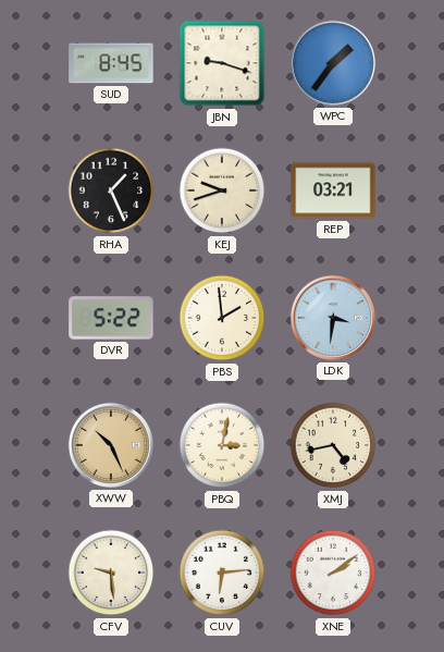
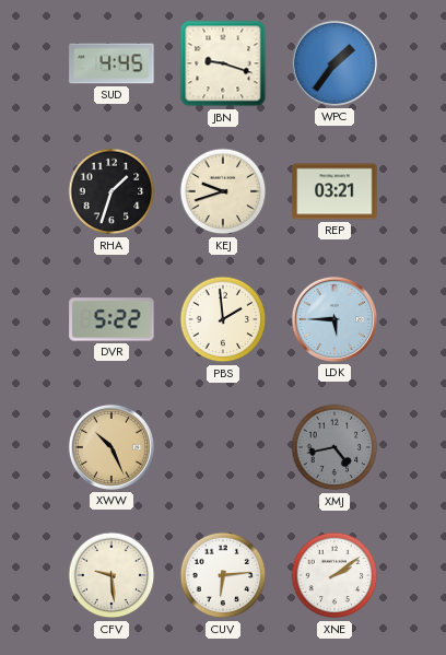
SUD: 8:45 -> 4:45 (111, 63)
RHA: 1:26 -> 1:33 (111, 191)
LDK: 3:31 -> 5:45 (334, 319)
PBQ: 3:02 -> none (222, 445)
XMJ dial: cream -> grey (334, 447)
